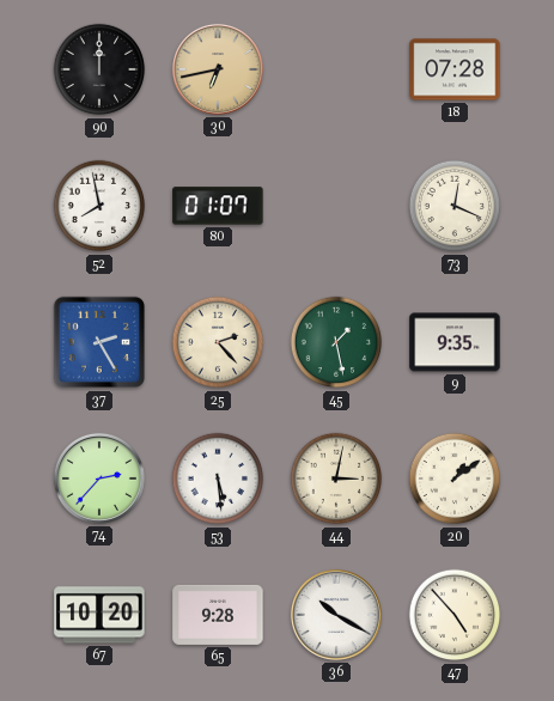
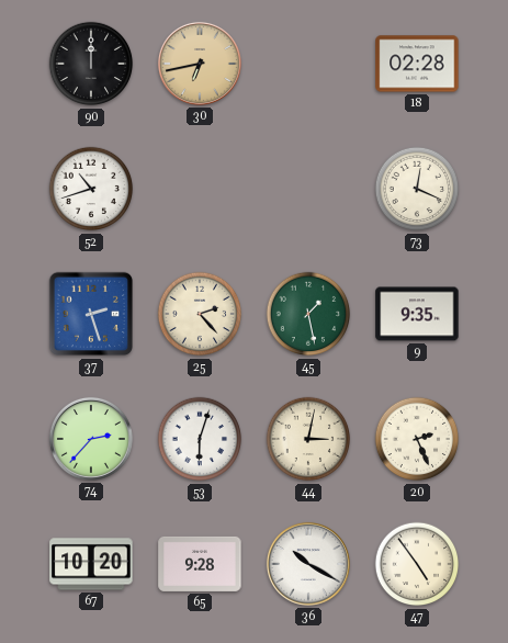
18: 07:28 -> 02:28 (417, 64)
52: 7:58 -> 10:42 (91, 189)
80: 01:07 -> none (218, 206)
37: 2:25 -> 2:27 (91, 314)
53: 5:29 -> 6:03 (200, 439)
20: 1:09 -> 2:26 (417, 439)
47: 4:53 -> 4:54 (417, 564)
